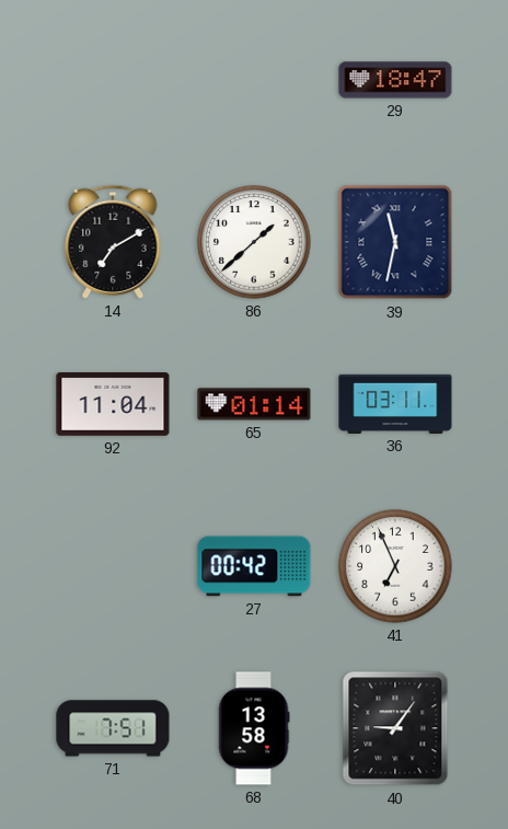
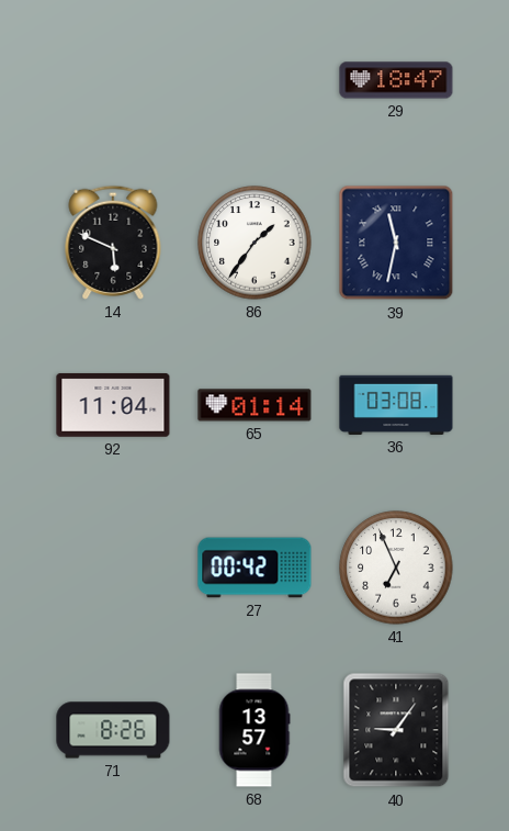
14: 7:10 -> 5:49 (113, 243)
86: 1:38 -> 1:36 (255, 243)
36: 03:11 -> 03:08 (396, 405)
71: 7:51 -> 8:26 (113, 730)
68: 13:58 -> 13:57 (255, 730)
